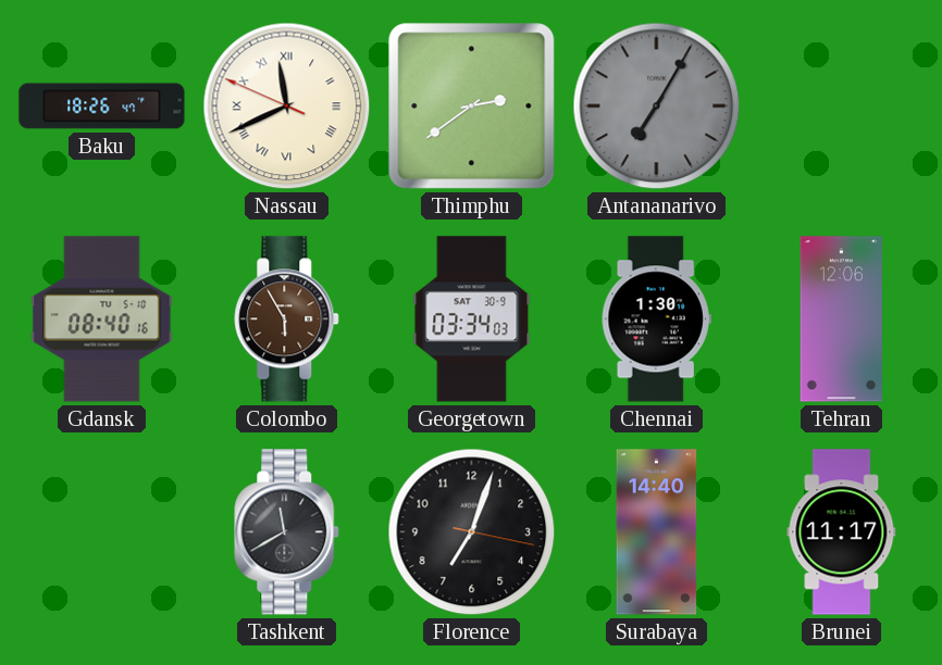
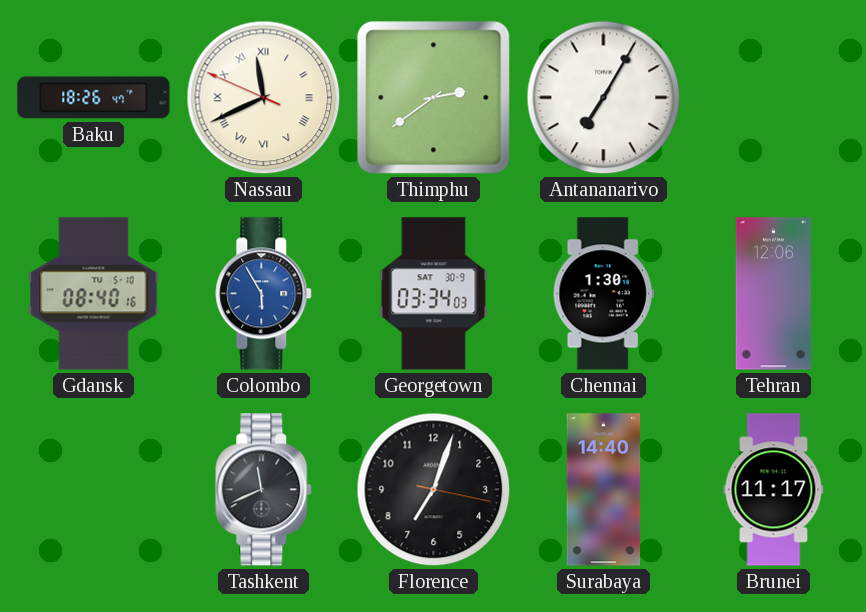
Antananarivo dial: grey -> white (604, 98)
Colombo dial: brown -> blue (264, 294)
Tashkent: 11:40 -> 11:41 (264, 490)
